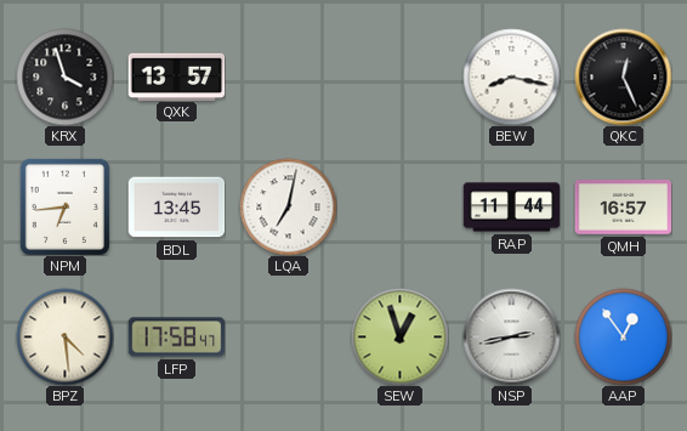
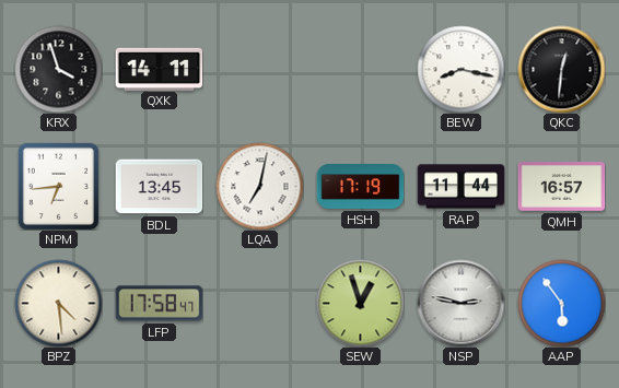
QXK: 13:57 -> 14:11 (159, 69)
QKC: 12:26 -> 12:31 (561, 69)
HSH: none -> 17:19 (360, 187)
NSP: 2:43 -> 2:47 (460, 303)
AAP: 12:54 -> 5:54 (561, 303)
